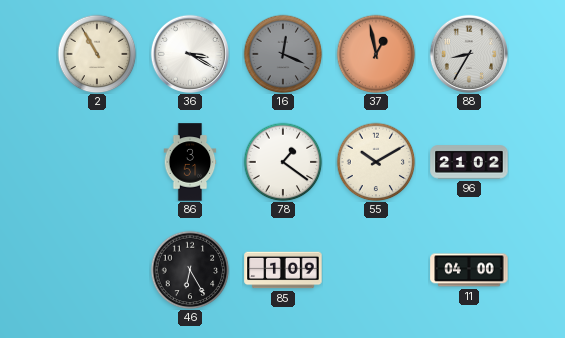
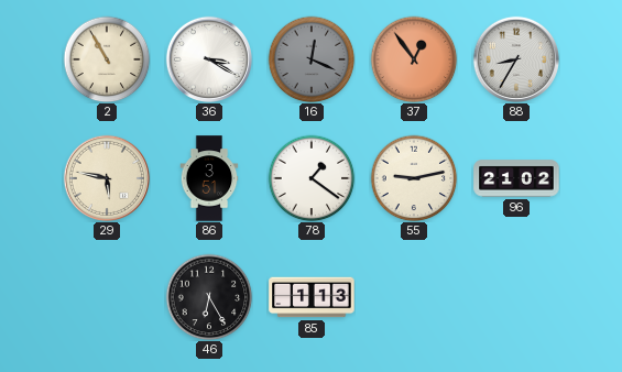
37: 12:58 -> 12:54 (414, 59)
29: none -> 5:47 (107, 178)
55: 10:10 -> 9:13 (414, 178)
85: 1:09 -> 1:13 (312, 297)
11: 04:00 -> none (469, 270)
